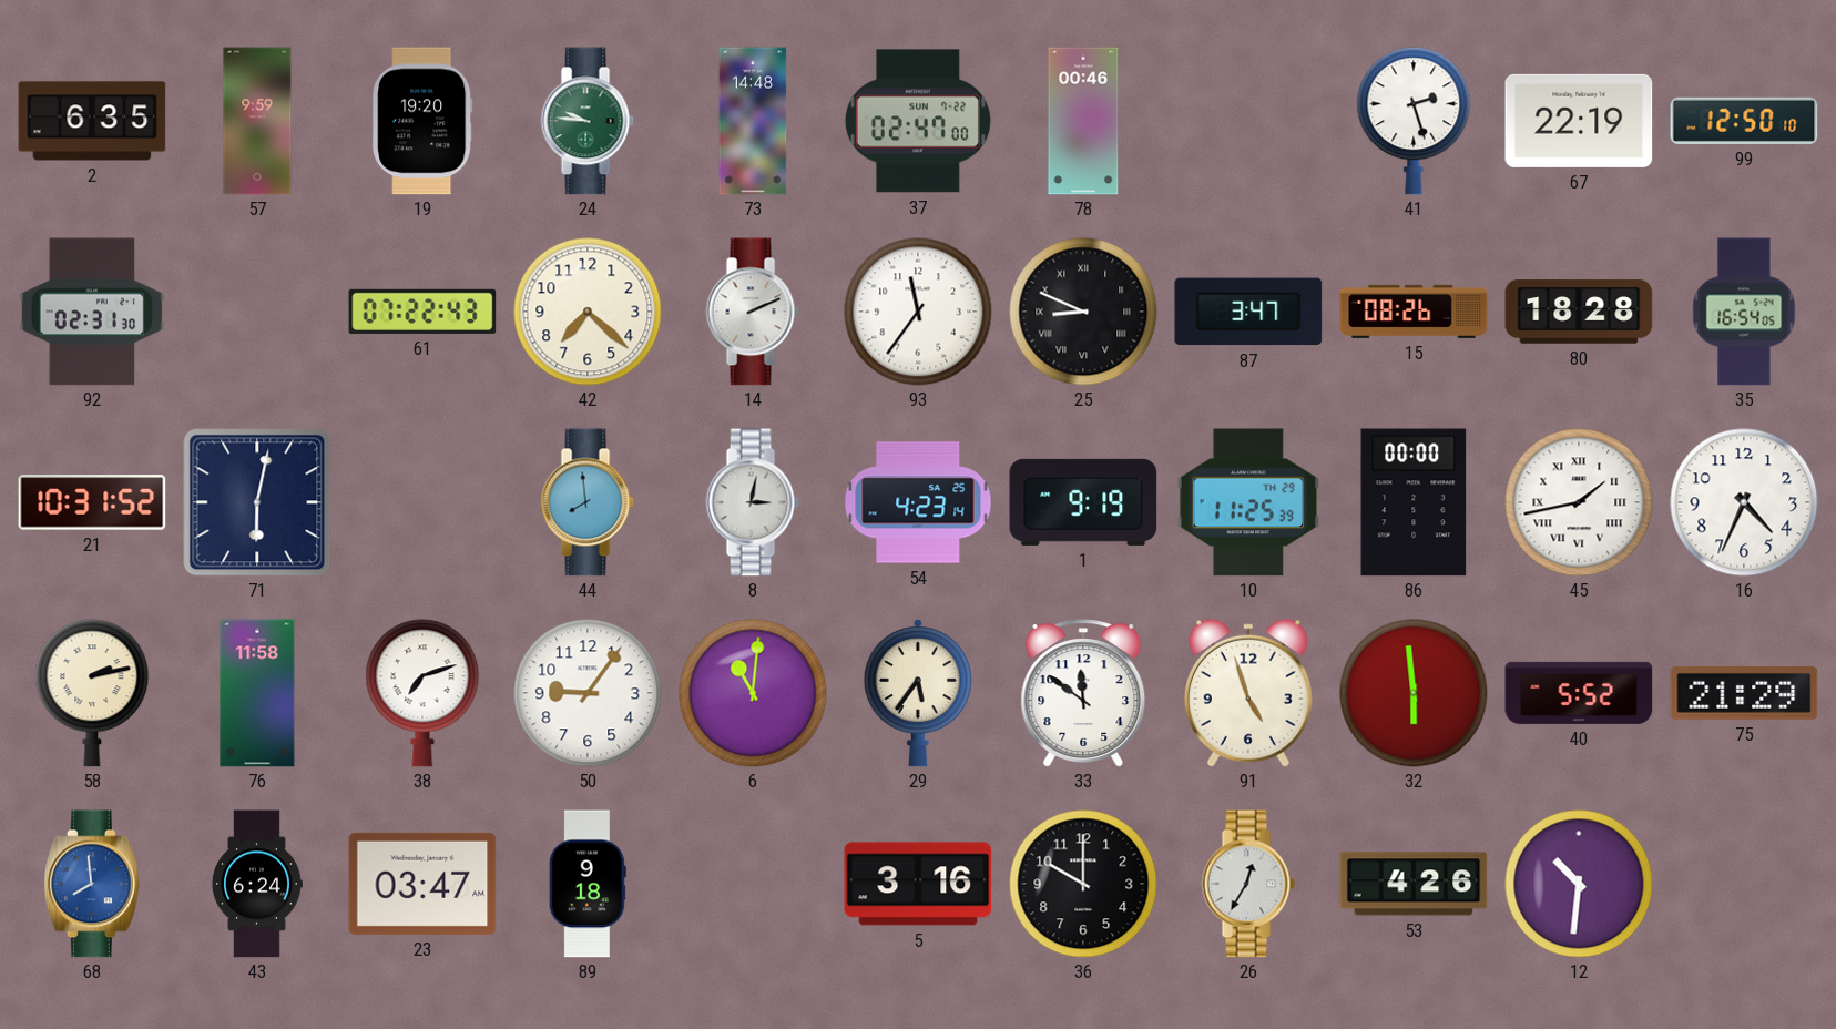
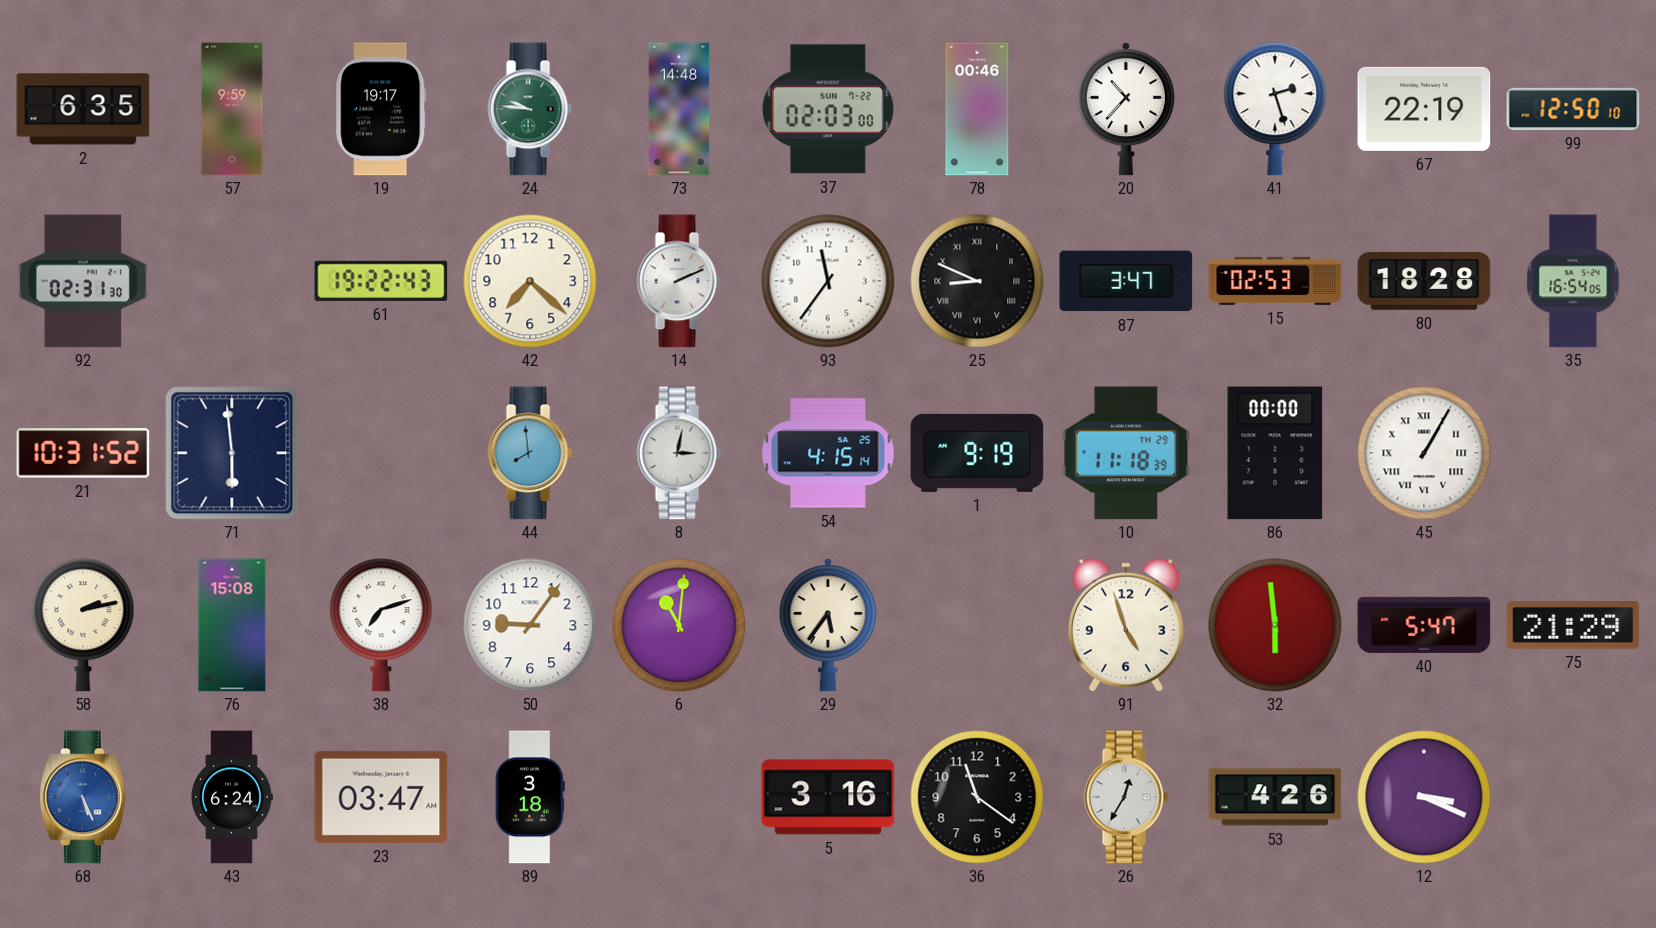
19: 19:20 -> 19:17 (381, 109)
37: 02:47 -> 02:03 (828, 109)
20: none -> 10:37 (1126, 109)
61: 07:22 -> 19:22 (381, 281)
15: 08:26 -> 02:53 (1275, 281)
71: 6:02 -> 5:59 (232, 453)
54: 4:23 -> 4:15 (828, 453)
10: 11:25 -> 11:18 (1126, 453)
45: 1:43 -> 1:05 (1424, 453)
16: 4:34 -> none (1744, 502)
76: 11:58 -> 15:08 (232, 625)
33: 11:51 -> none (1083, 693)
40: 5:52 -> 5:47 (1424, 625)
68: 7:59 -> 5:26 (83, 797)
89: 9:18 -> 3:18 (530, 797)
36: 10:00 -> 11:21 (977, 797)
12: 10:31 -> 3:19 (1424, 797)
